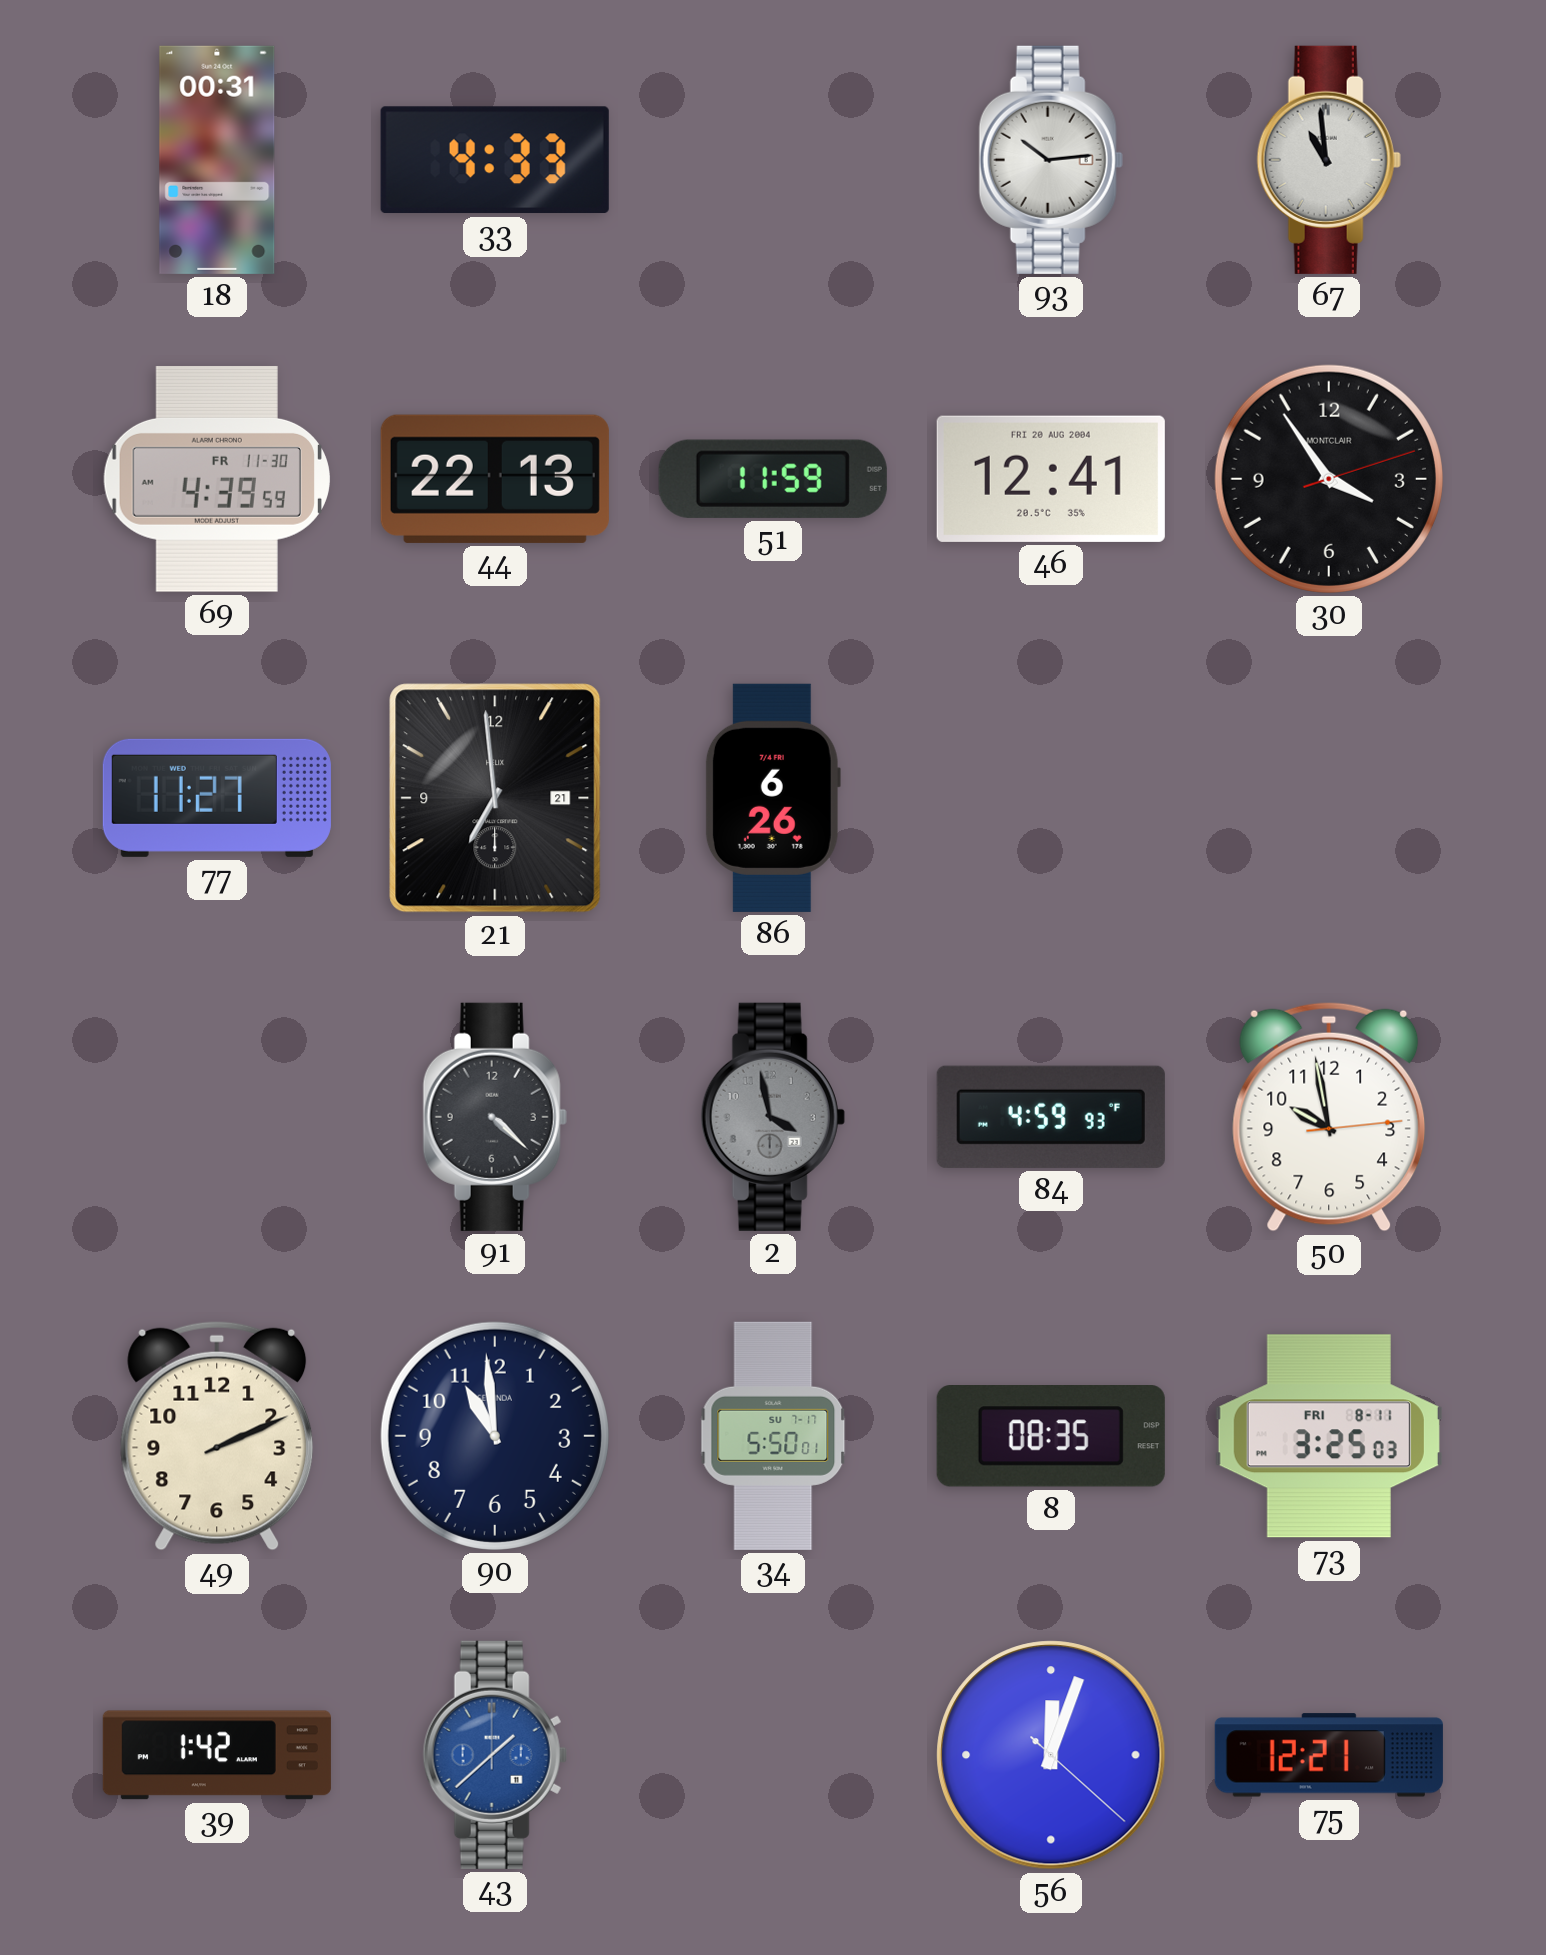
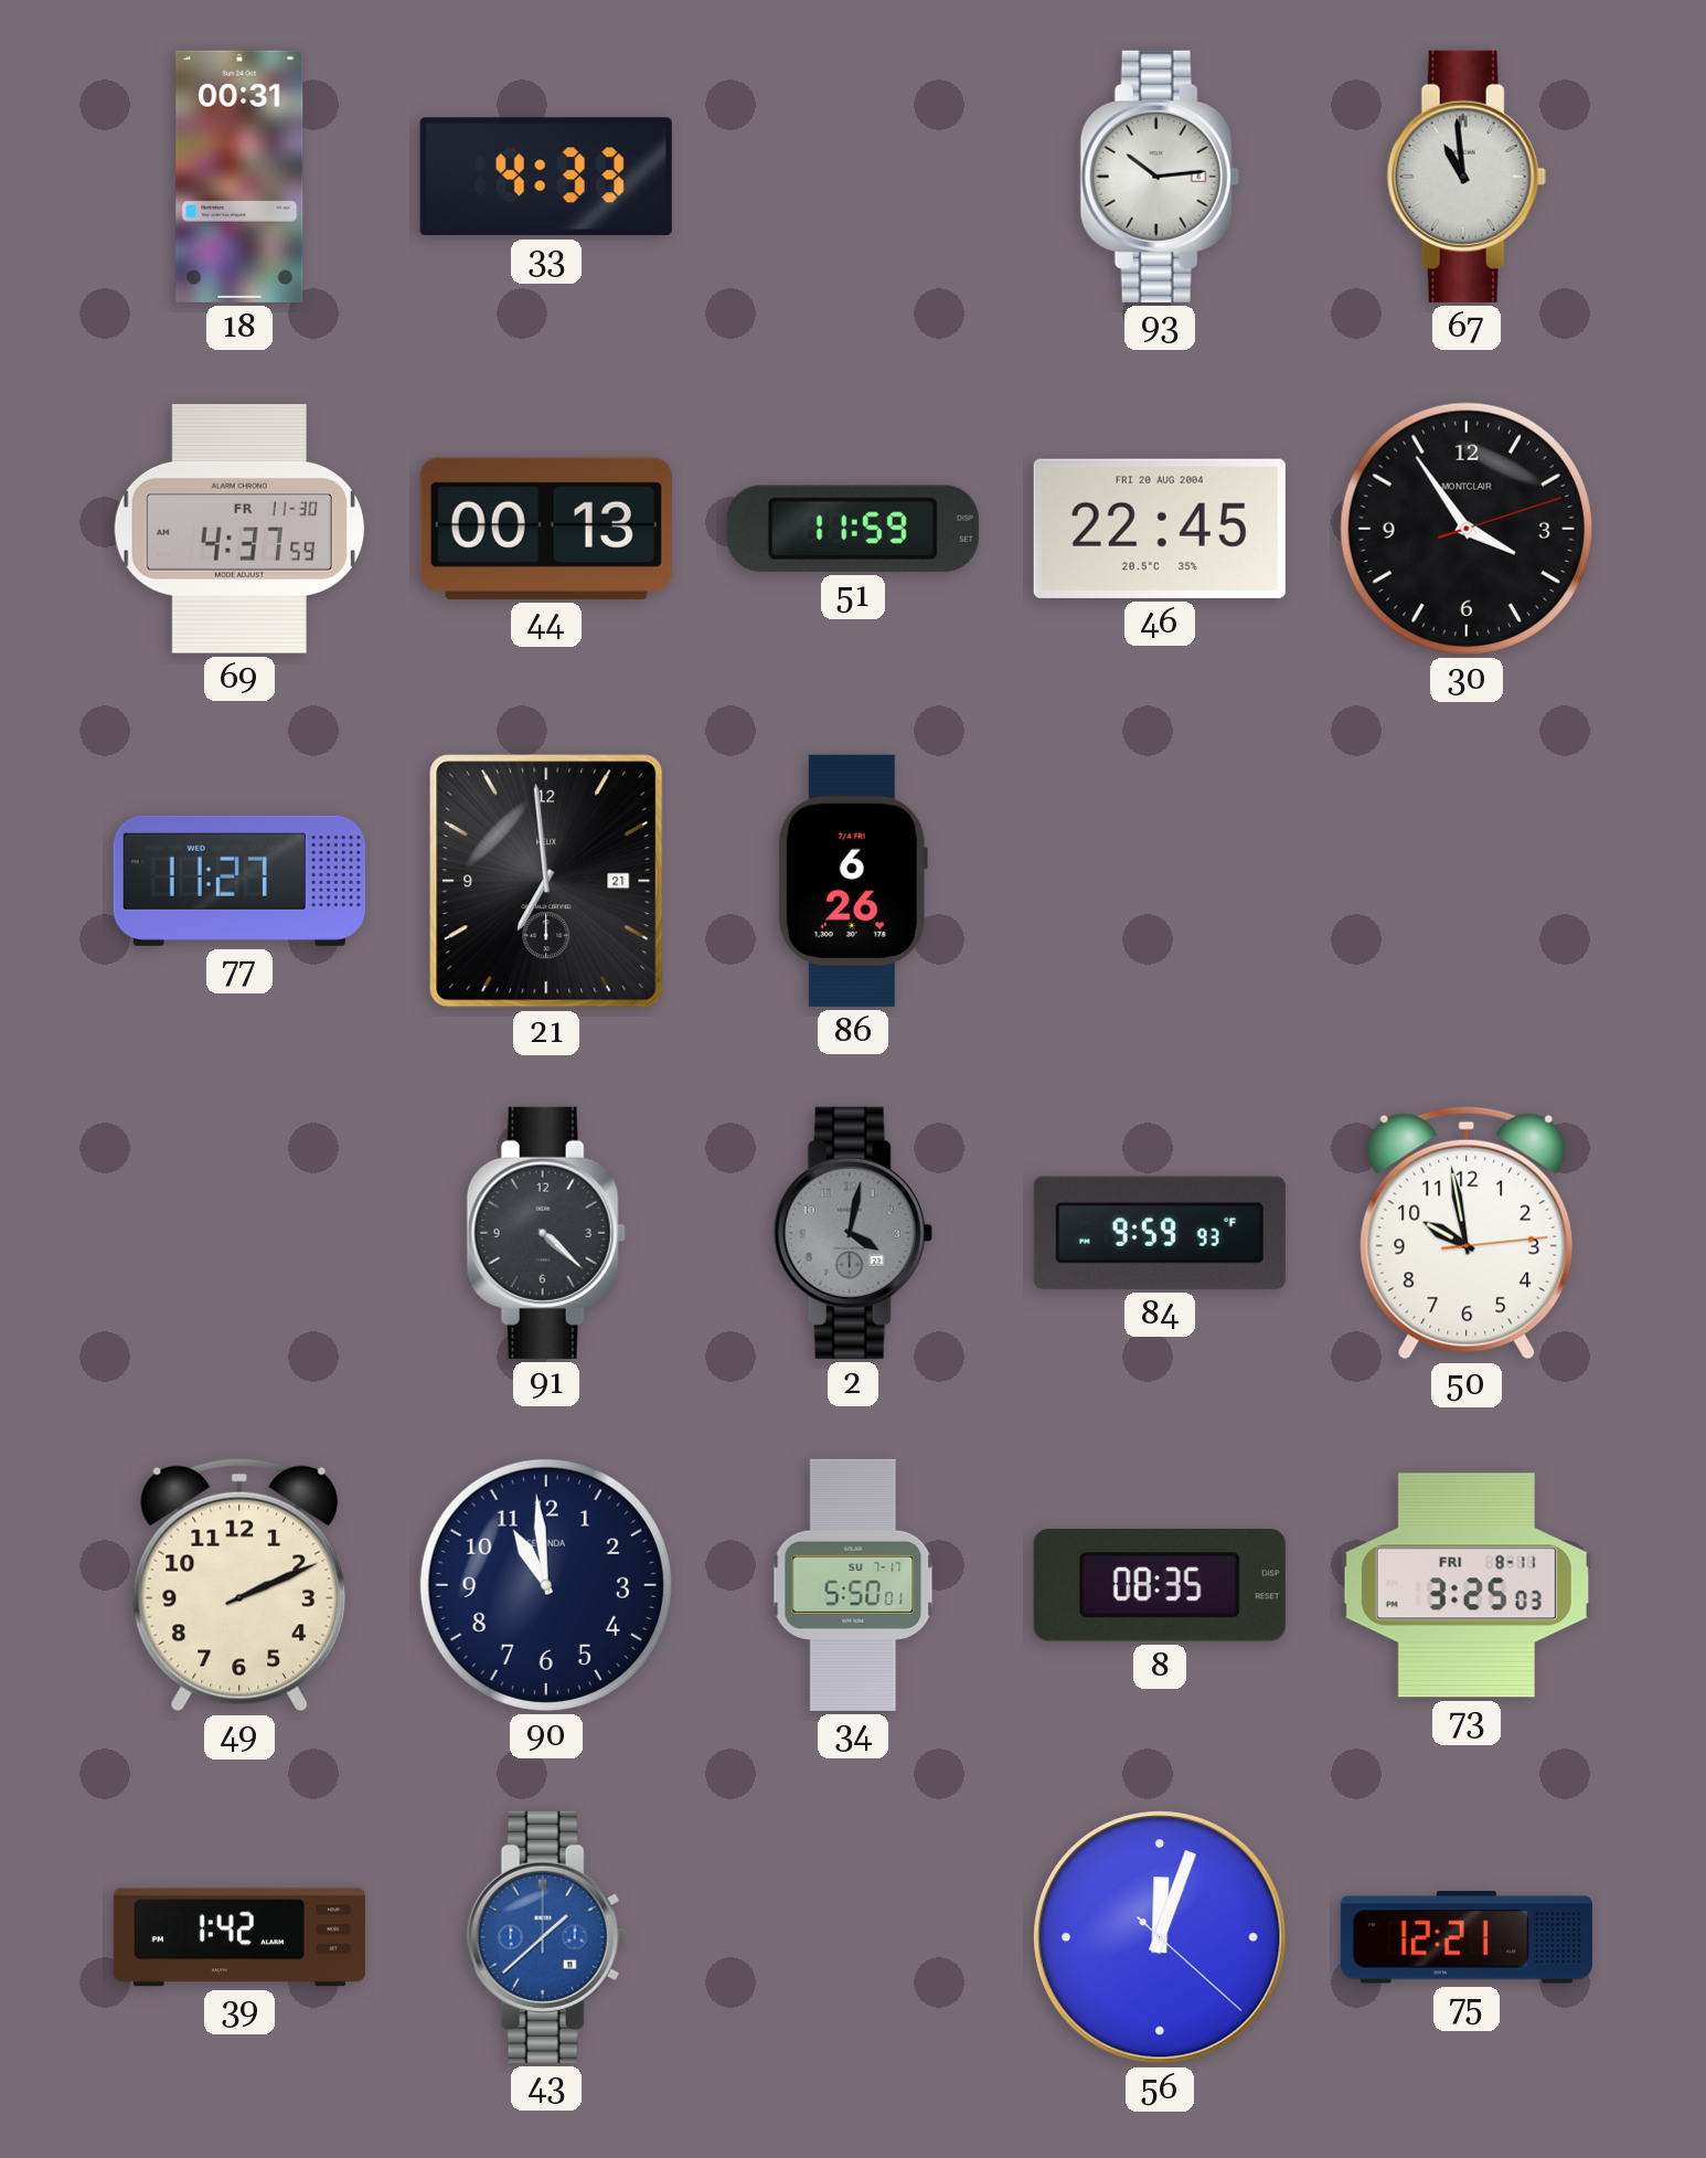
69: 4:39 -> 4:37 (239, 529)
44: 22:13 -> 00:13 (546, 529)
46: 12:41 -> 22:45 (1160, 529)
2: 3:58 -> 4:02 (853, 1233)
84: 4:59 -> 9:59 (1160, 1233)
